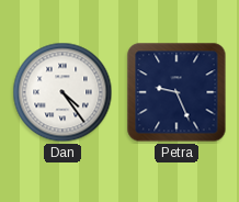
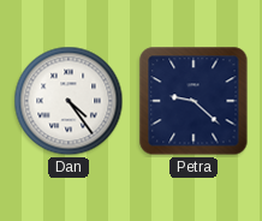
Petra: 9:26 -> 9:22 (193, 101)
